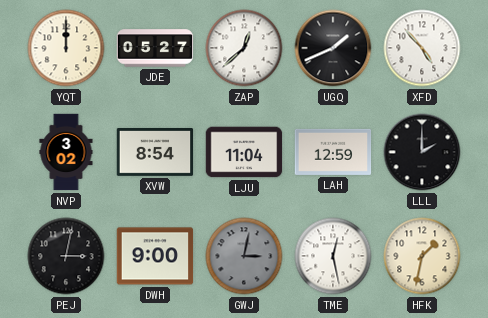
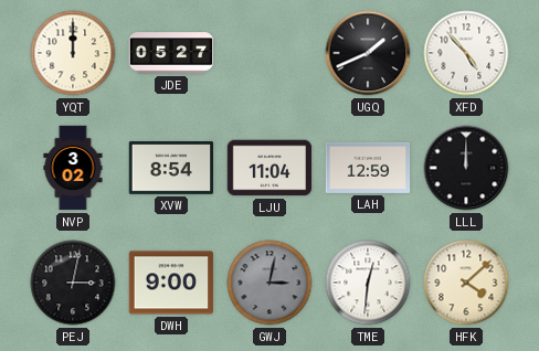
ZAP: 12:38 -> none (244, 48)
LLL: 2:00 -> 12:00 (466, 168)
TME: 12:28 -> 12:31 (368, 283)
HFK: 1:32 -> 4:08 (466, 283)
